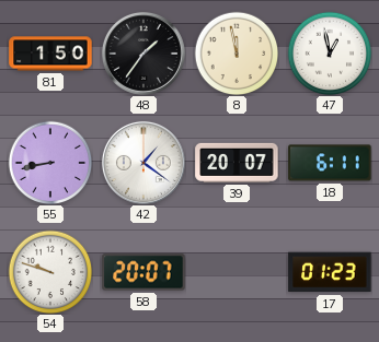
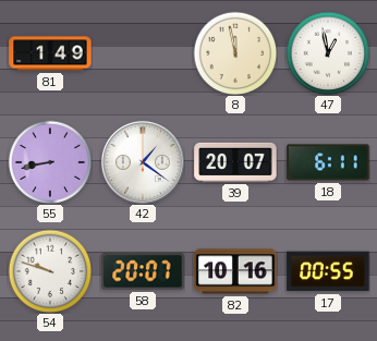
81: 1:50 -> 1:49 (50, 53)
48: 1:36 -> none (143, 54)
82: none -> 10:16 (235, 271)
17: 01:23 -> 00:55 (328, 271)
